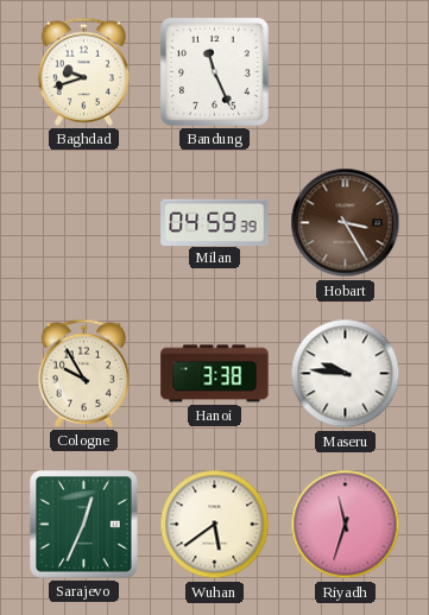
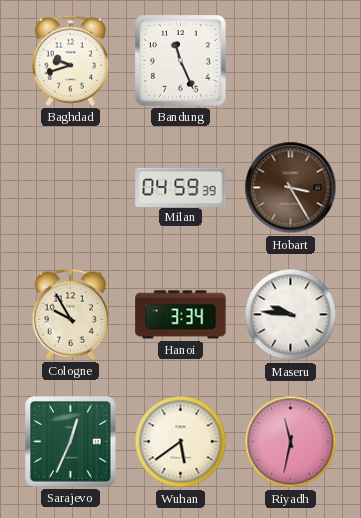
Hanoi: 3:38 -> 3:34 (181, 315)
Riyadh: 11:33 -> 11:32 (291, 442)
